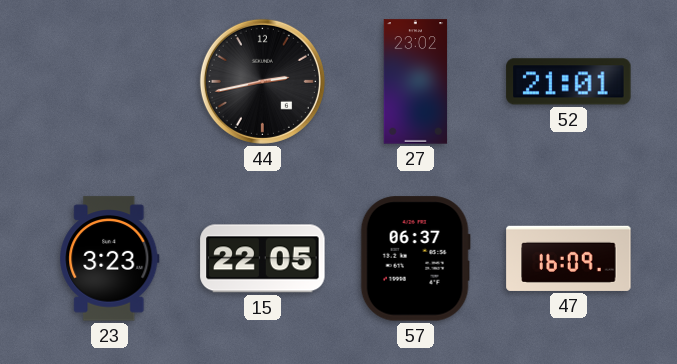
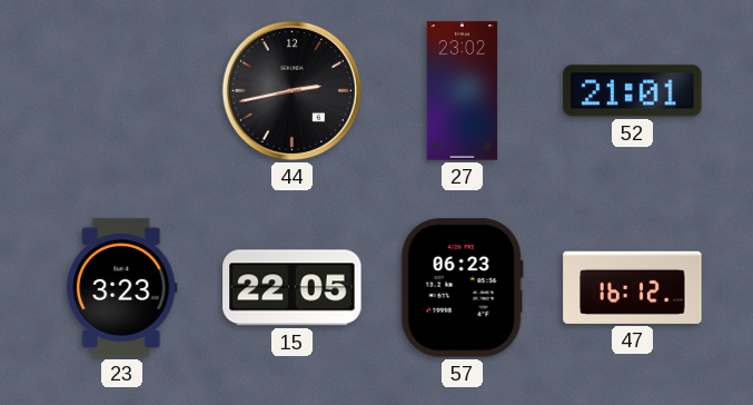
57: 06:37 -> 06:23 (462, 288)
47: 16:09 -> 16:12 (633, 287)
